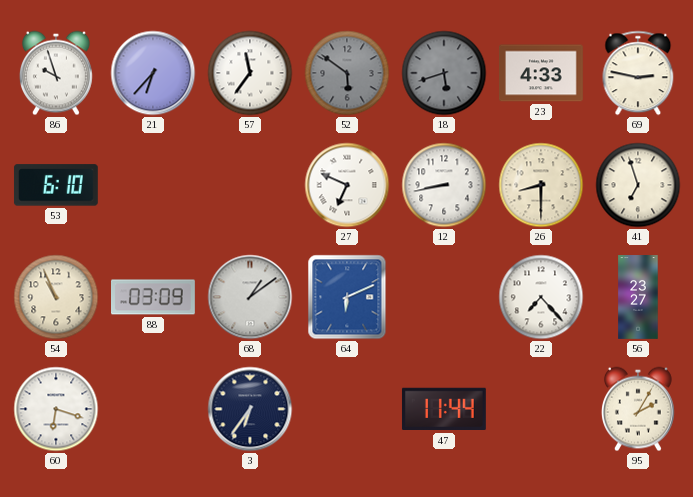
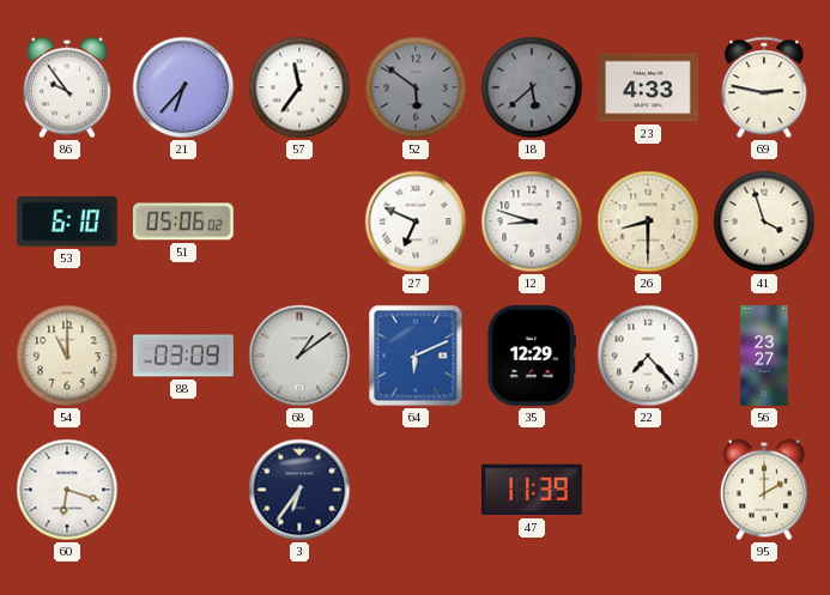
86: 9:57 -> 9:54 (67, 87)
18: 5:42 -> 5:38 (532, 87)
51: none -> 05:06 (183, 221)
12: 8:43 -> 8:48 (532, 221)
41: 6:57 -> 3:57 (764, 221)
54: 10:56 -> 11:00 (67, 356)
35: none -> 12:29 (532, 356)
47: 11:44 -> 11:39 (532, 490)
95: 2:05 -> 2:00 (764, 490)
